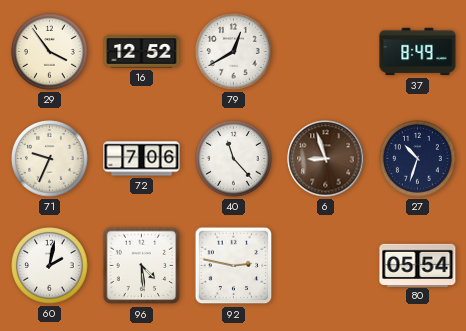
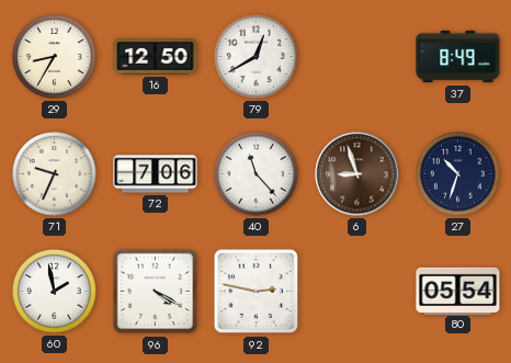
29: 3:54 -> 8:35 (55, 57)
16: 12:52 -> 12:50 (156, 57)
60: 2:02 -> 1:58 (55, 292)
96: 4:29 -> 4:20 (156, 292)
